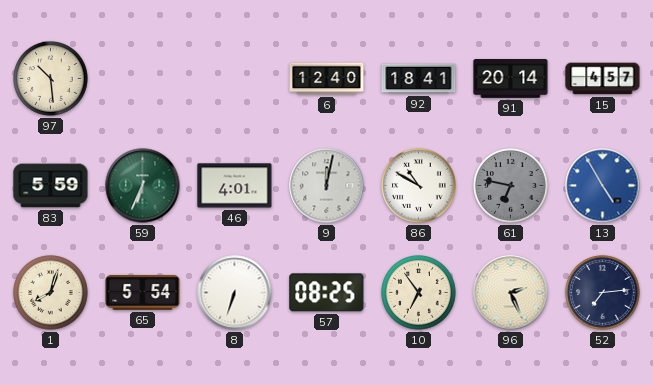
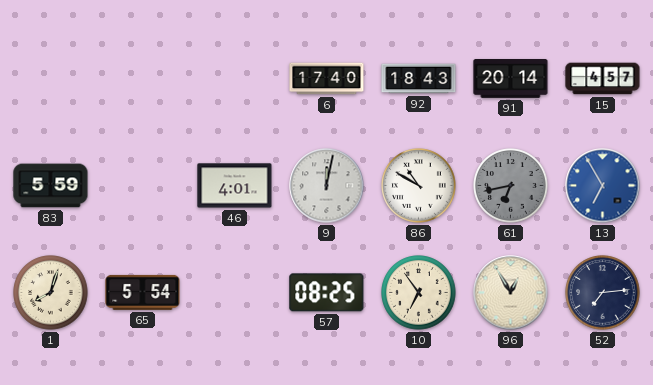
97: 10:29 -> none (51, 79)
6: 12:40 -> 17:40 (327, 79)
92: 18:41 -> 18:43 (419, 79)
59: 6:34 -> none (143, 186)
61: 6:47 -> 6:43 (511, 186)
13: 4:55 -> 6:55 (603, 186)
8: 6:33 -> none (235, 293)
96: 2:26 -> 12:55 (511, 293)
